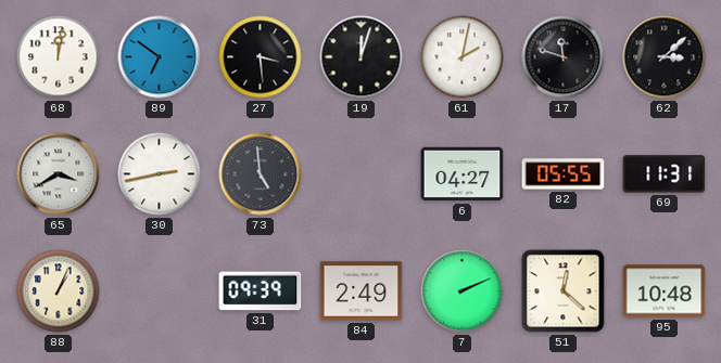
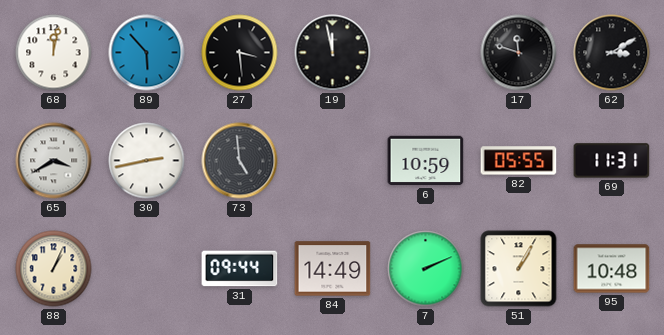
89: 6:51 -> 5:53 (147, 53)
19: 12:03 -> 11:58 (333, 53)
61: 2:02 -> none (463, 57)
62: 3:08 -> 3:10 (612, 53)
6: 04:27 -> 10:59 (426, 161)
31: 09:39 -> 09:44 (240, 269)
84: 2:49 -> 14:49 (333, 269)
51: 12:22 -> 1:05 (519, 269)
